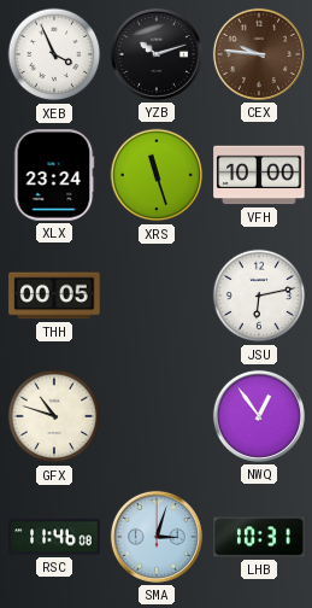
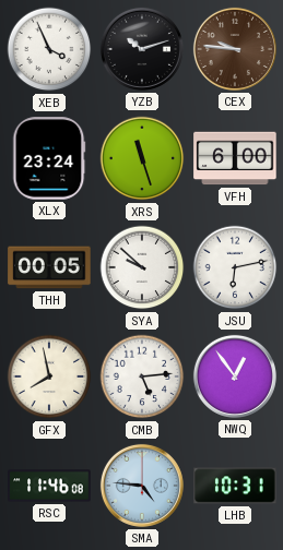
VFH: 10:00 -> 6:00 (235, 158)
SYA: none -> 9:52 (142, 267)
GFX: 10:48 -> 7:58 (49, 376)
CMB: none -> 5:14 (142, 376)
SMA: 3:03 -> 4:46 (142, 486)
